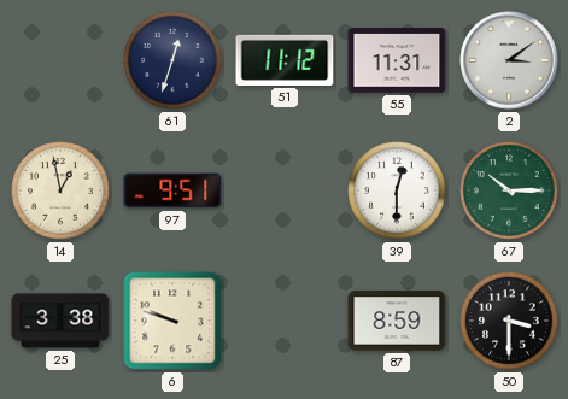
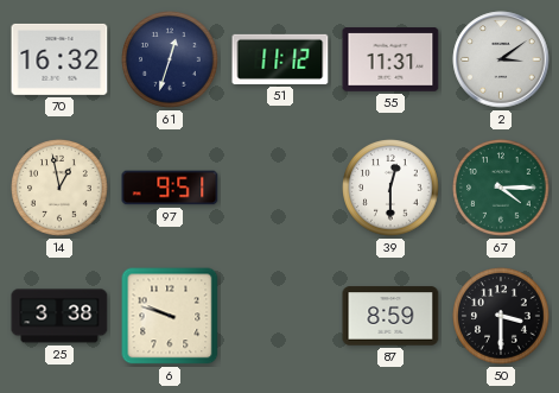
70: none -> 16:32 (59, 59)
67: 10:15 -> 4:15 (501, 188)
